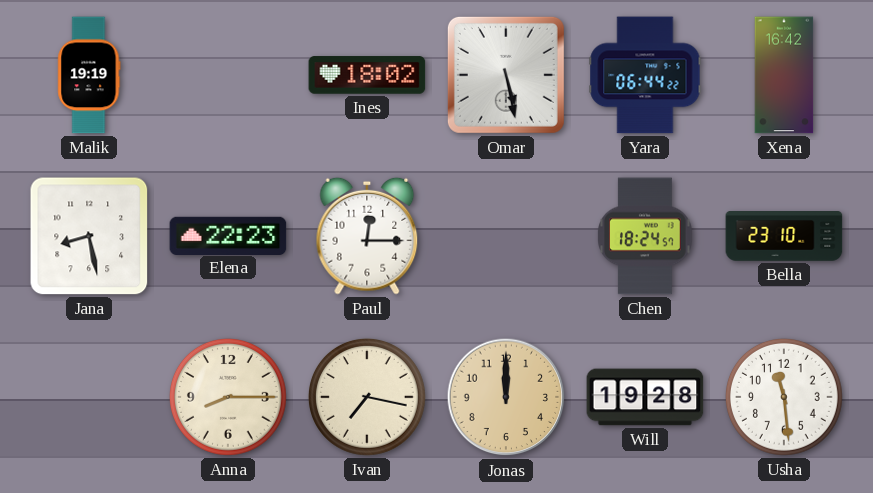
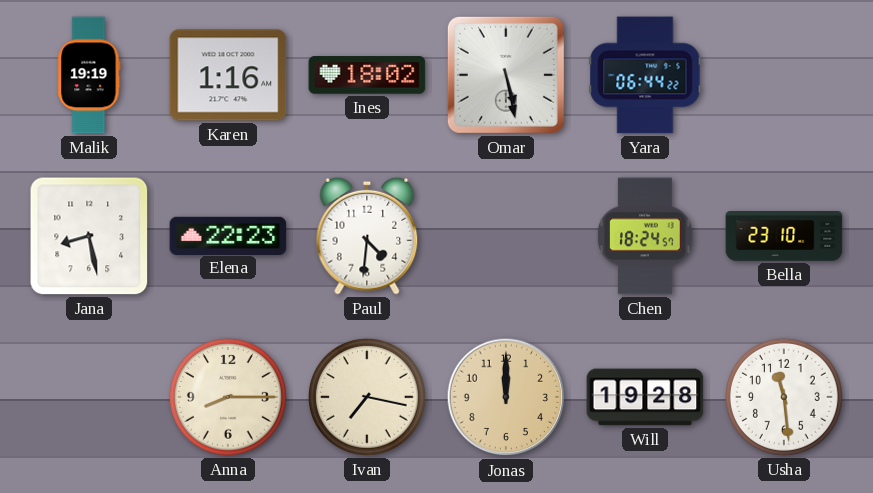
Karen: none -> 1:16 (228, 75)
Xena: 16:42 -> none (784, 75)
Paul: 12:15 -> 4:31 (367, 236)
